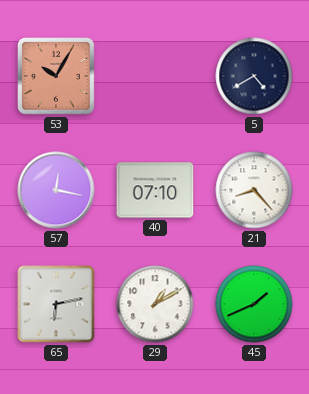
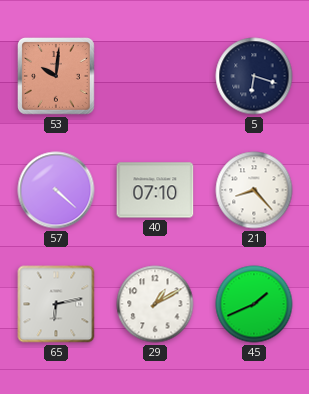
53: 10:05 -> 10:01 (57, 77)
5: 4:40 -> 6:18 (254, 76)
57: 12:17 -> 4:22 (56, 190)
